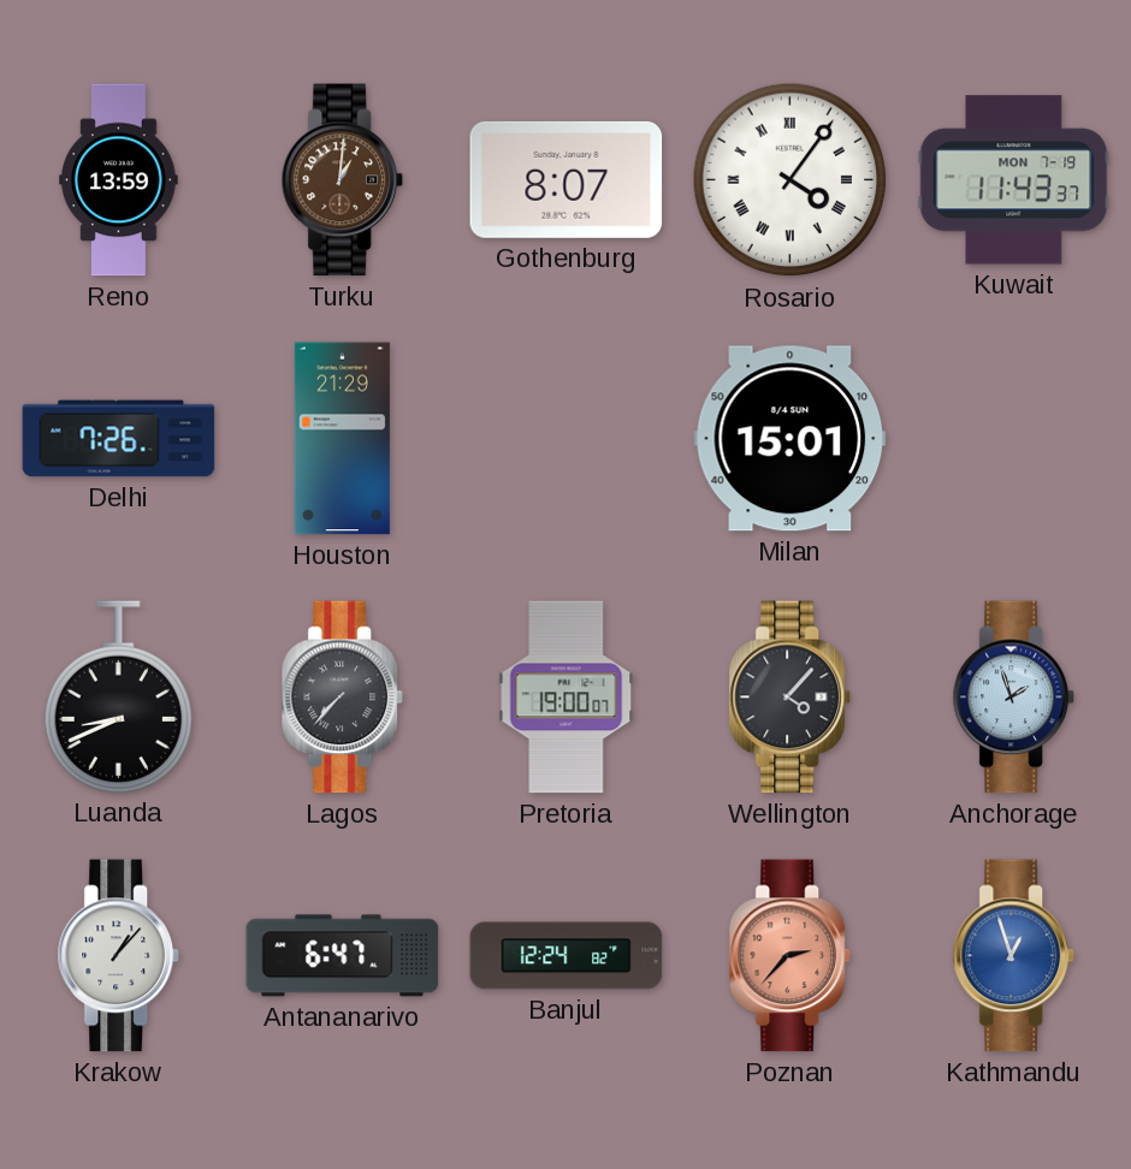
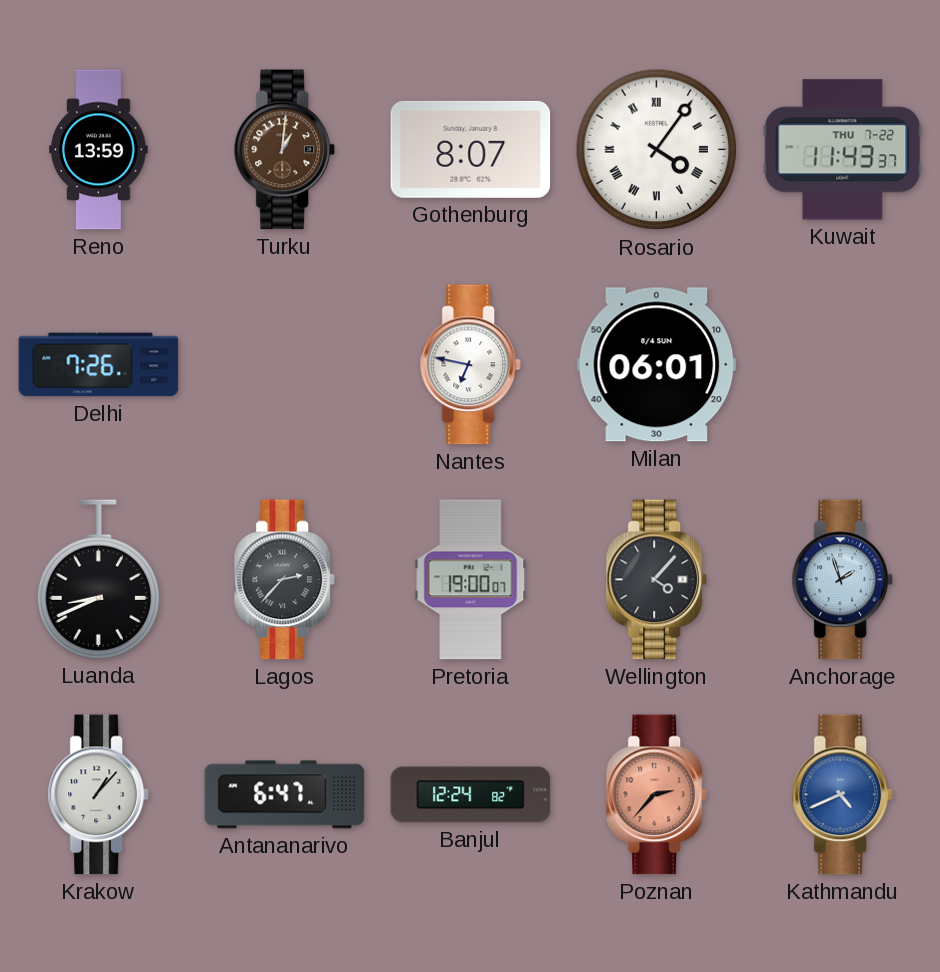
Kuwait date: MON 7-19 -> THU 7-22 (843, 150)
Houston: 21:29 -> none (342, 439)
Nantes: none -> 6:47 (470, 365)
Milan: 15:01 -> 06:01 (657, 365)
Lagos: 7:37 -> 2:37 (284, 580)
Kathmandu: 12:57 -> 4:41 (842, 795)
